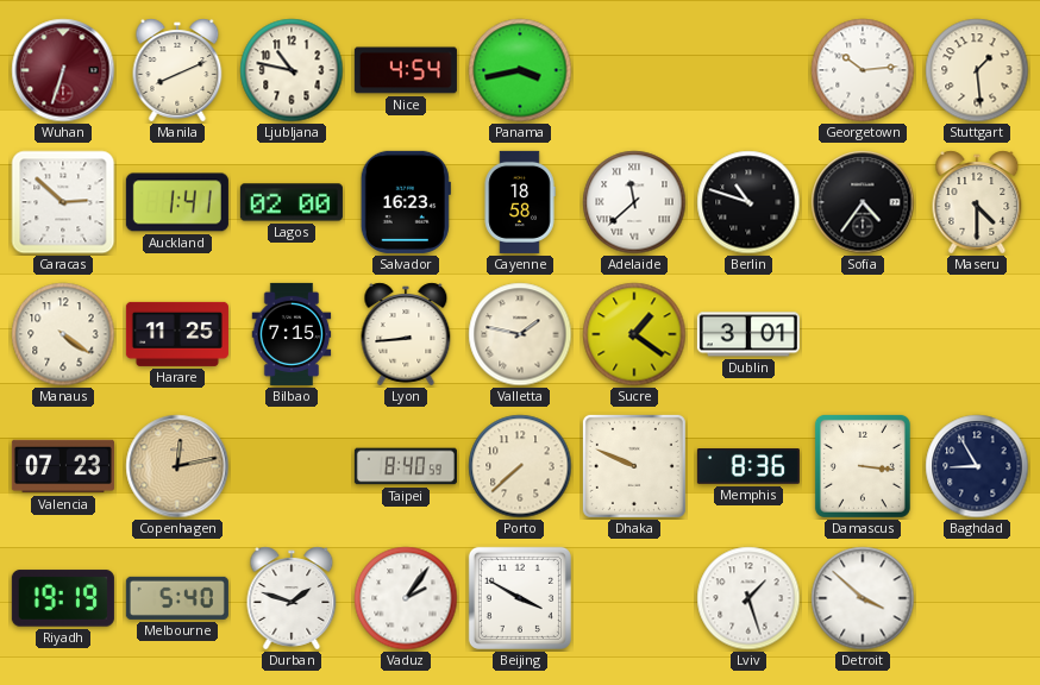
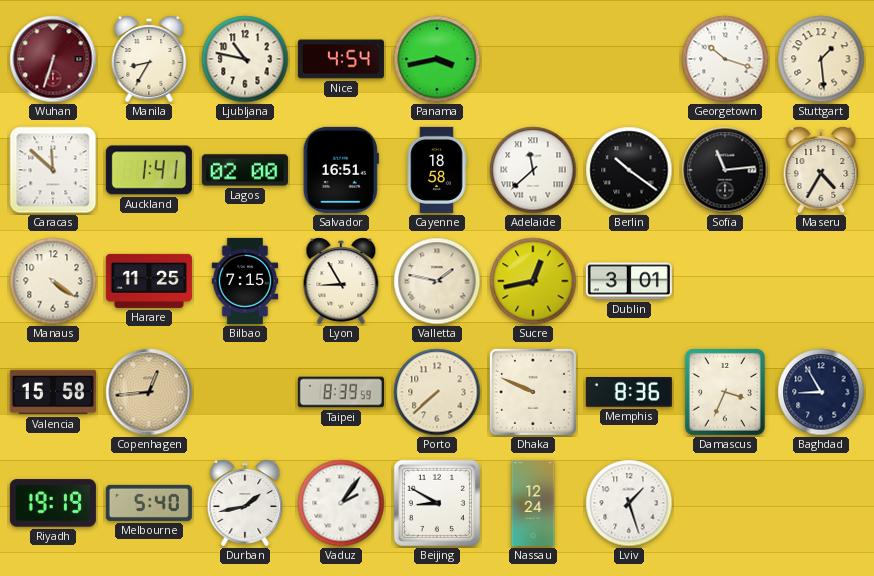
Manila: 8:11 -> 8:35 (149, 59)
Georgetown: 10:14 -> 10:18 (725, 59)
Caracas: 2:52 -> 11:52 (53, 170)
Salvador: 16:23 -> 16:51 (341, 170)
Berlin: 10:48 -> 10:21 (629, 170)
Sofia: 4:36 -> 11:14 (725, 170)
Maseru: 4:30 -> 4:35 (821, 170)
Lyon: 8:44 -> 8:55 (341, 281)
Sucre: 1:21 -> 12:43 (533, 281)
Valencia: 07:23 -> 15:58 (53, 392)
Copenhagen: 12:13 -> 12:44 (149, 392)
Taipei: 8:40 -> 8:39 (341, 392)
Damascus: 3:16 -> 3:34 (725, 392)
Durban: 1:48 -> 1:43 (245, 503)
Beijing: 3:50 -> 8:50 (437, 503)
Nassau: none -> 12:24 (533, 503)
Detroit: 3:52 -> none (863, 598)
